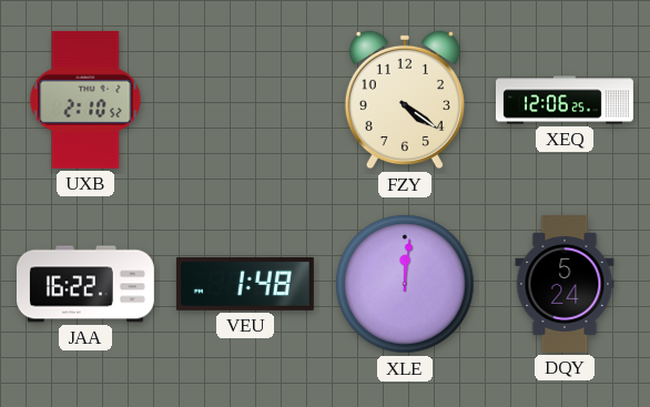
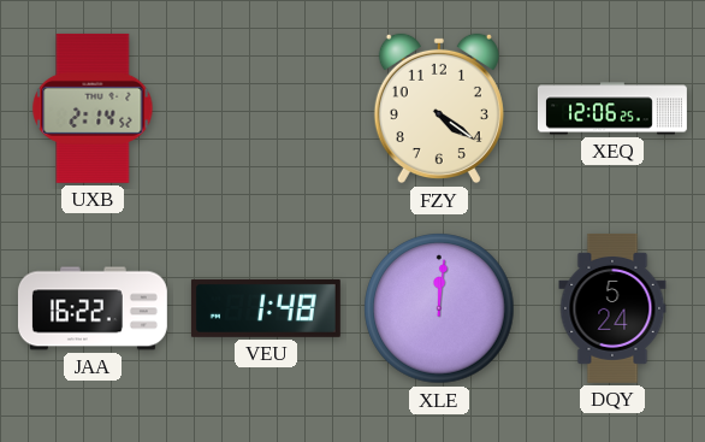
UXB: 2:10 -> 2:14 (93, 108)
